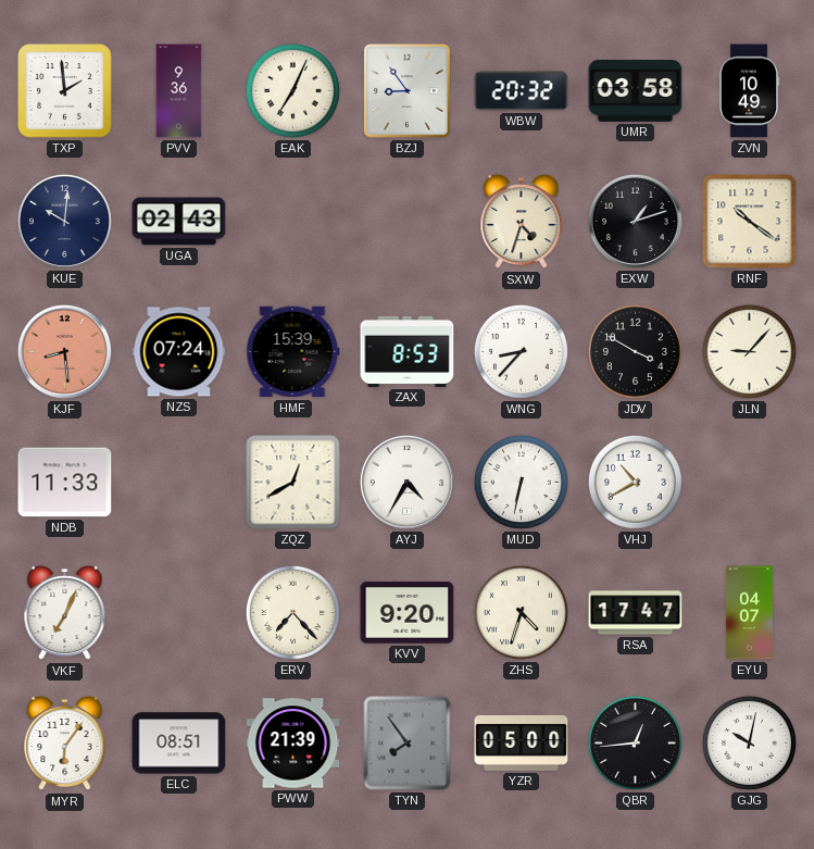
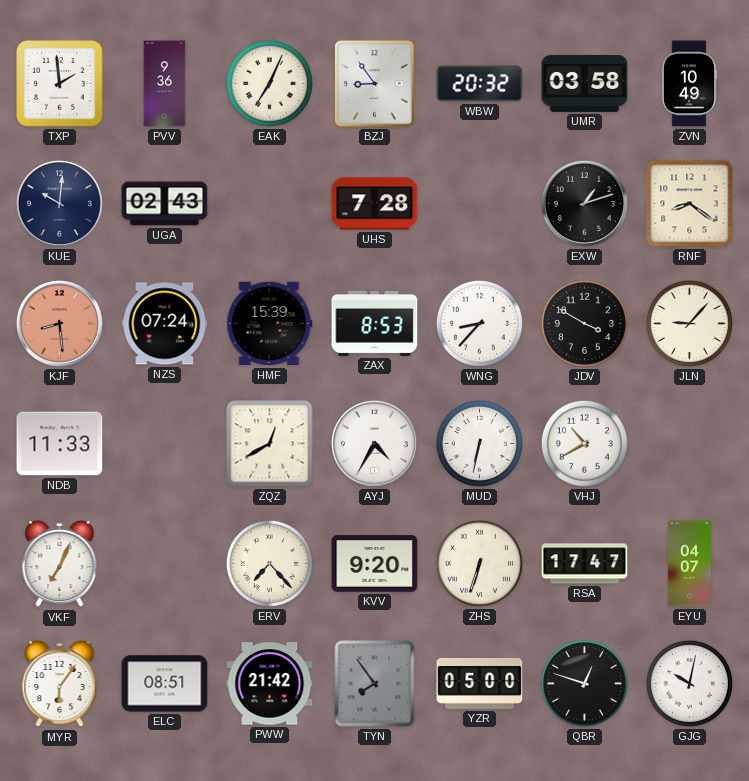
UHS: none -> 7:28 (375, 204)
SXW: 4:33 -> none (522, 222)
RNF: 10:21 -> 8:21 (690, 204)
ZHS: 4:33 -> 6:33 (479, 563)
PWW: 21:39 -> 21:42 (270, 684)
QBR: 12:44 -> 12:48 (584, 683)
